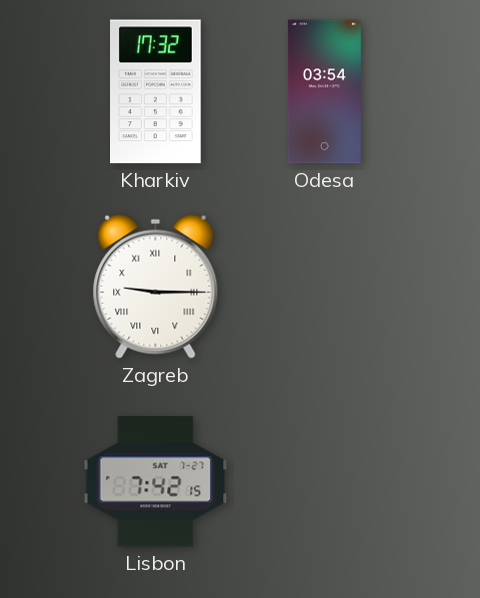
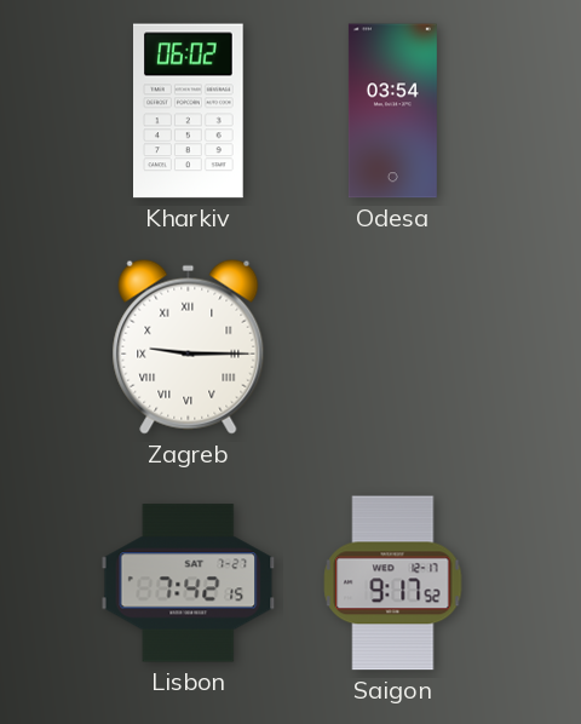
Kharkiv: 17:32 -> 06:02 (189, 111)
Saigon: none -> 9:17 (393, 584)
